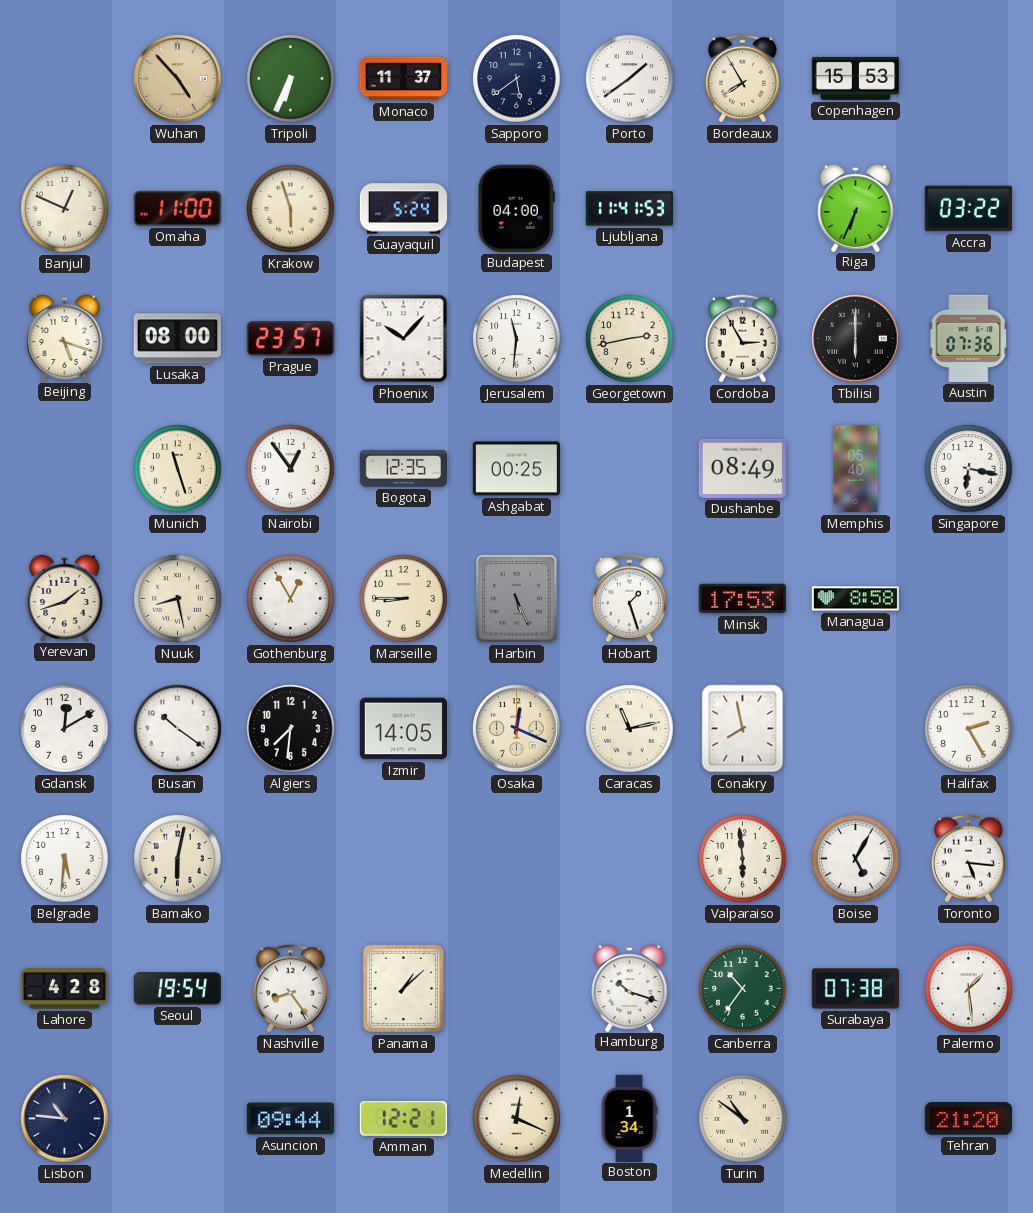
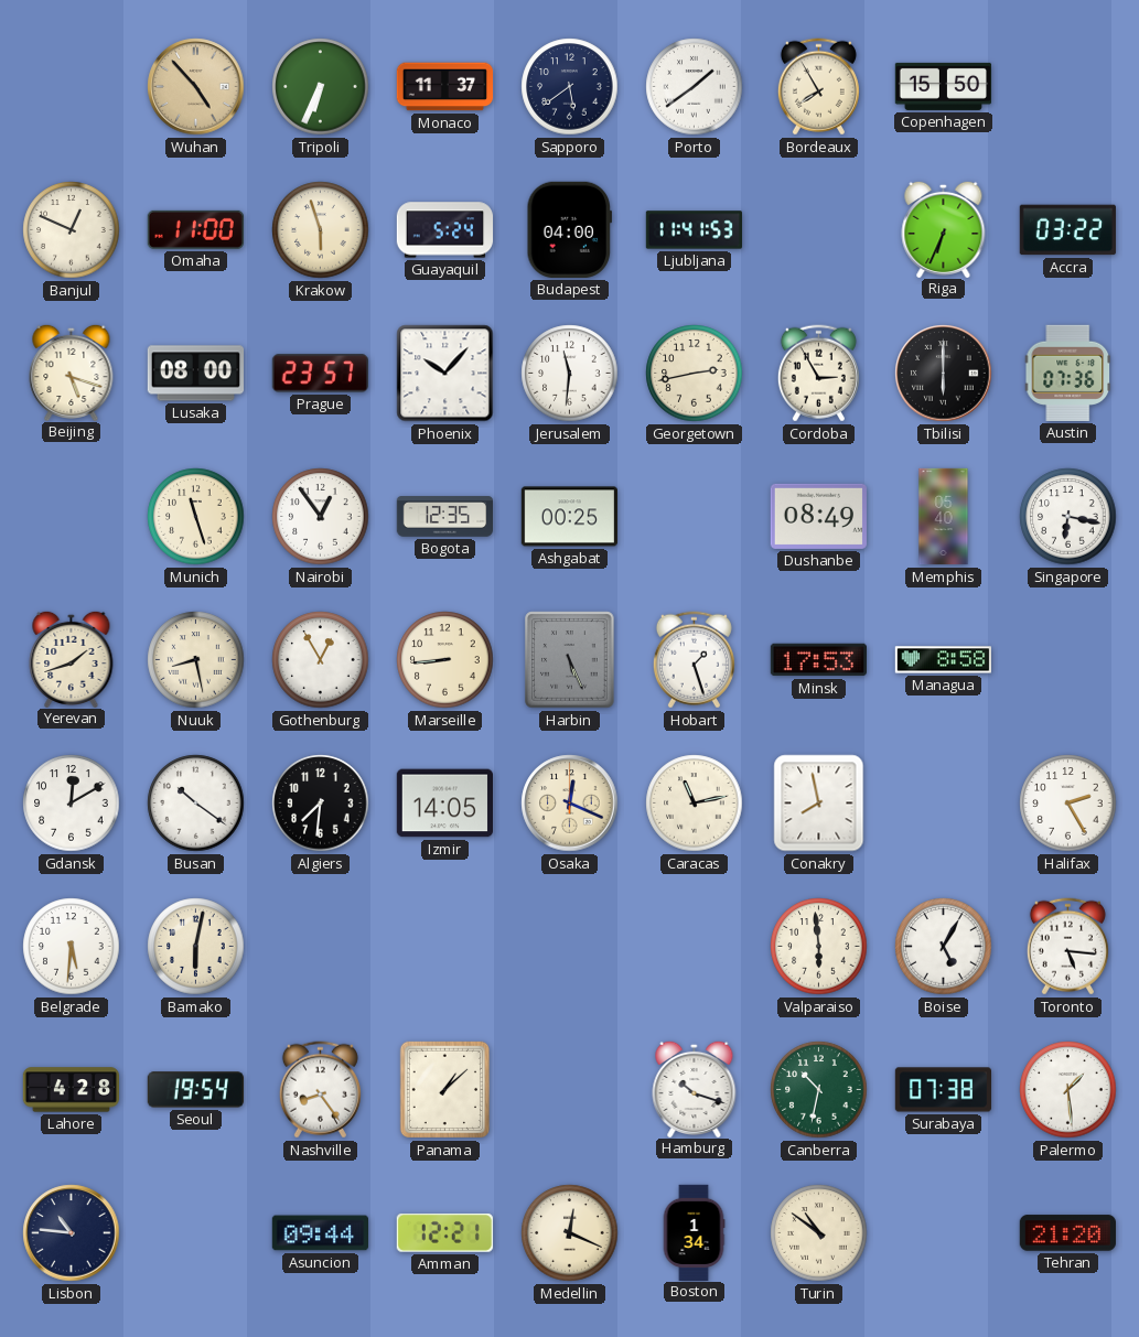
Copenhagen: 15:53 -> 15:50 (943, 86)
Marseille: 8:45 -> 8:44 (445, 660)
Canberra: 10:36 -> 10:32 (819, 1090)
